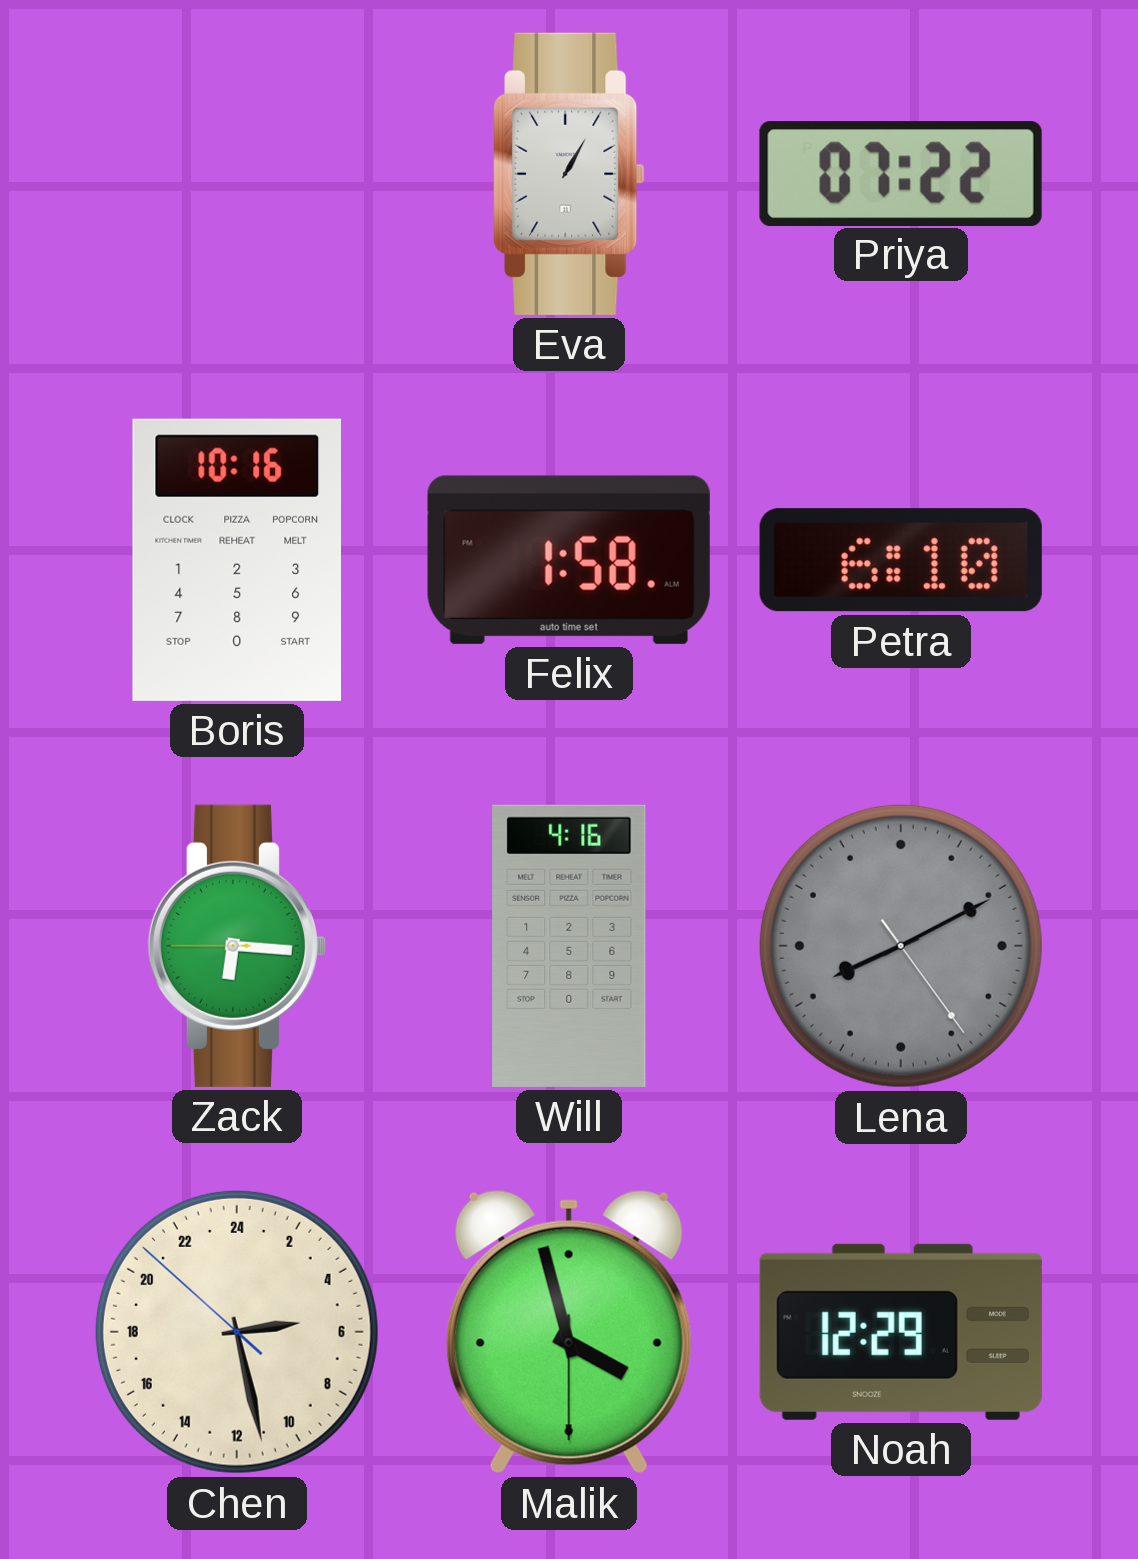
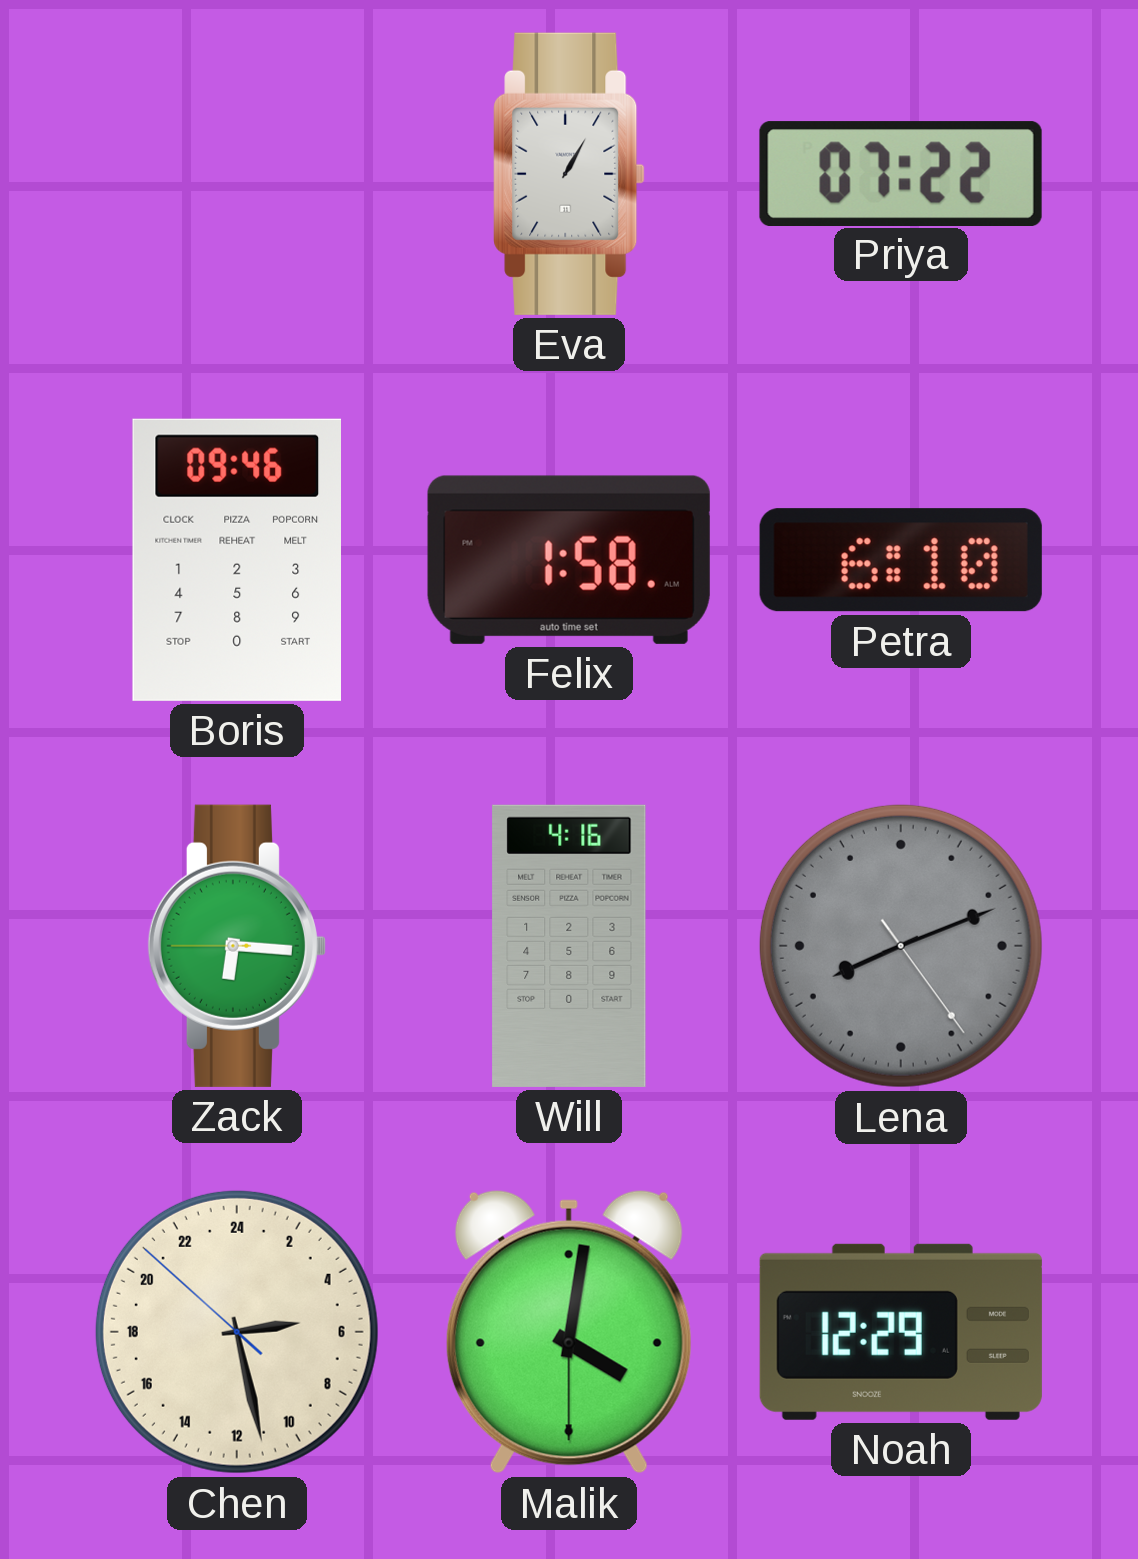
Boris: 10:16 -> 09:46 (236, 560)
Lena: 8:10 -> 8:11 (901, 946)
Malik: 3:57 -> 4:01 (569, 1332)
